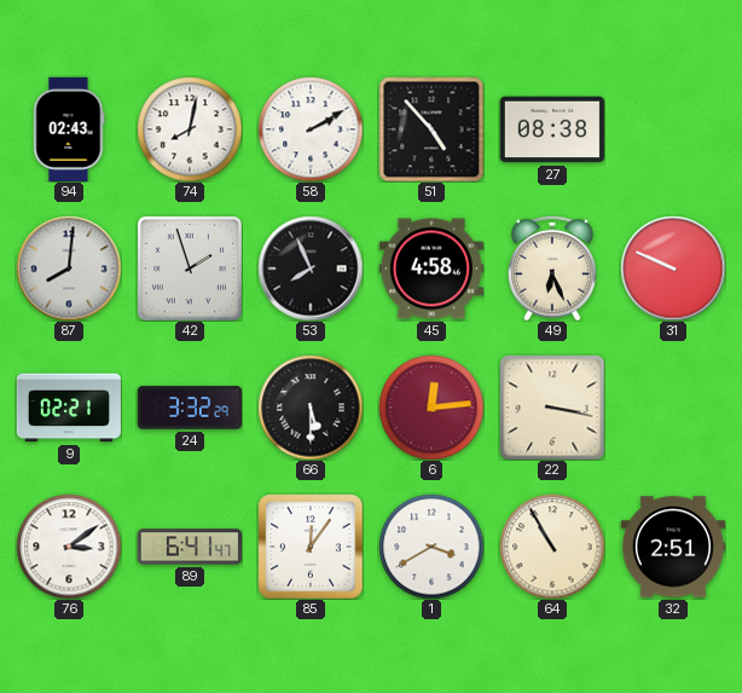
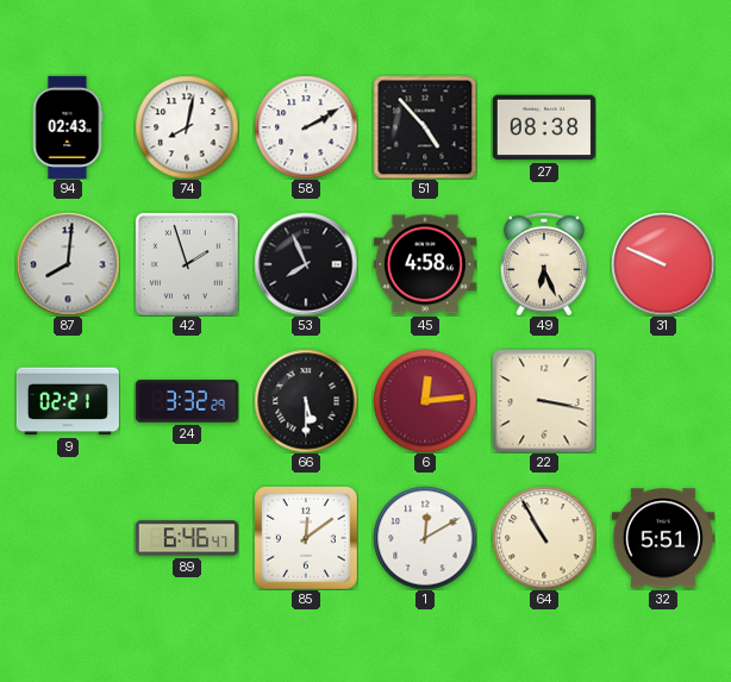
76: 3:09 -> none (69, 547)
89: 6:41 -> 6:46 (187, 538)
85: 12:06 -> 12:09 (306, 538)
1: 3:40 -> 12:10 (425, 538)
32: 2:51 -> 5:51 (663, 538)
